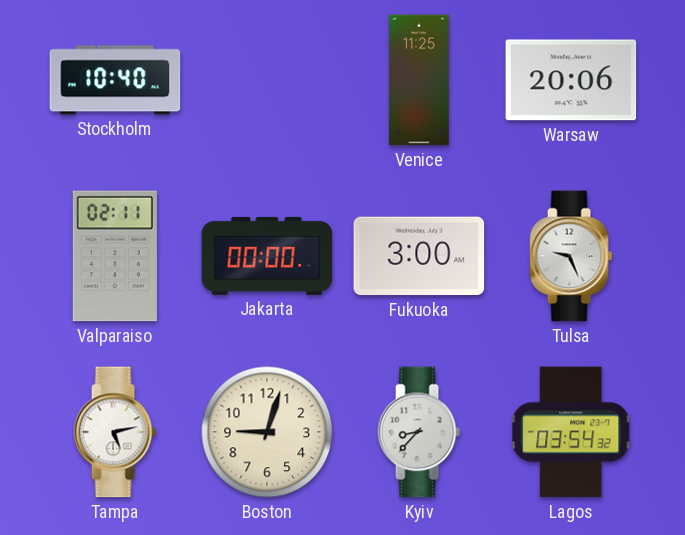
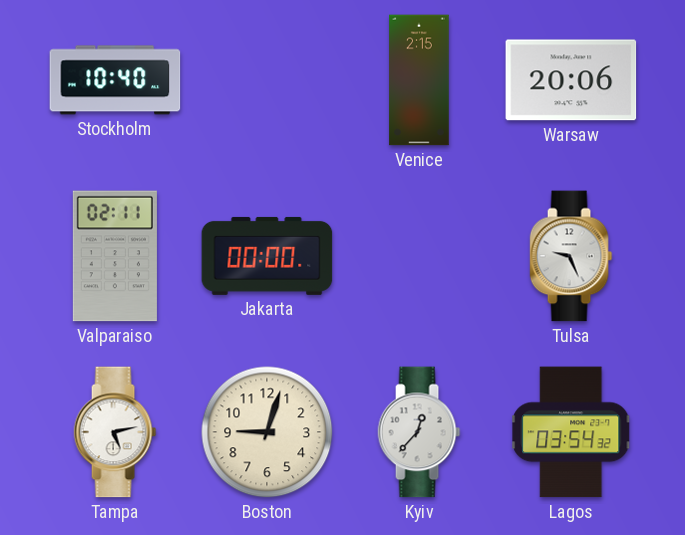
Venice: 11:25 -> 2:15 (419, 80)
Fukuoka: 3:00 -> none (419, 256)
Kyiv: 8:37 -> 12:37 (419, 432)
